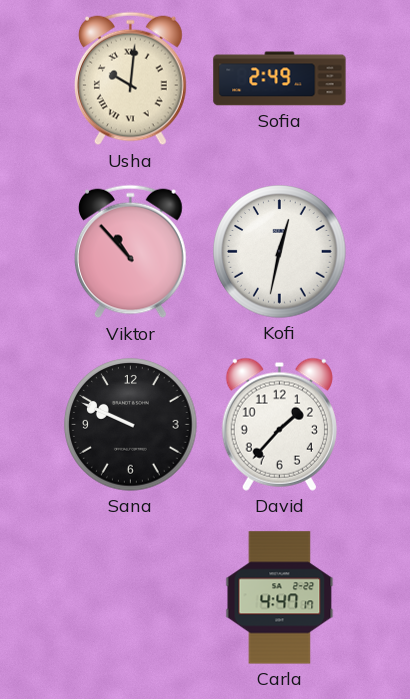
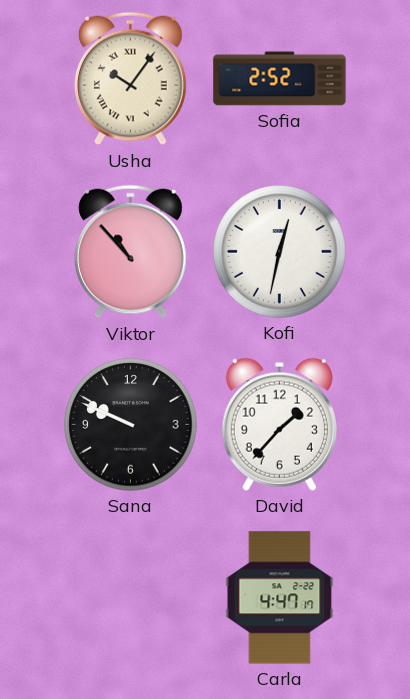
Usha: 10:01 -> 10:06 (130, 79)
Sofia: 2:49 -> 2:52 (280, 79)
